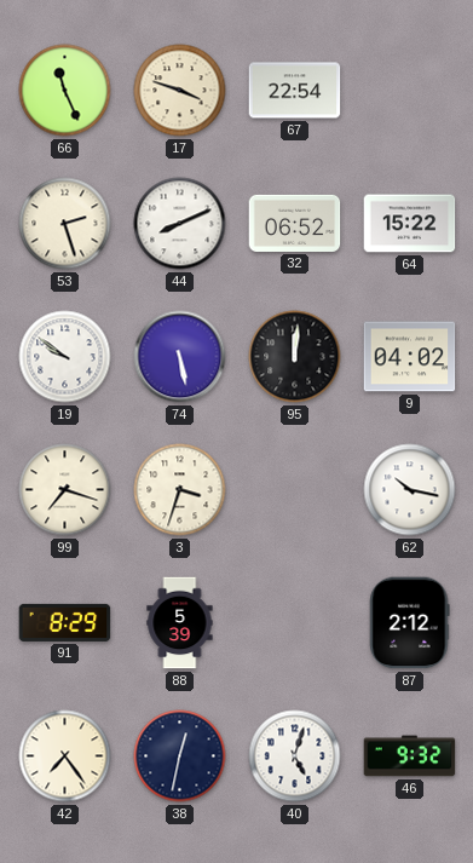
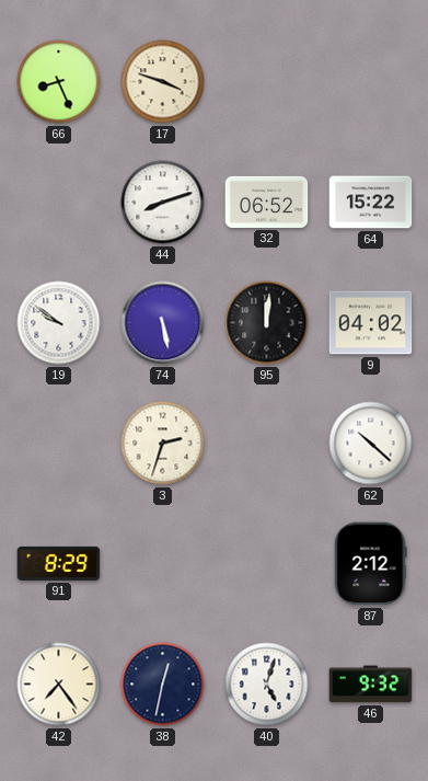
66: 11:26 -> 8:26 (59, 82)
67: 22:54 -> none (295, 91)
53: 2:27 -> none (65, 224)
44: 8:11 -> 8:12 (163, 203)
99: 7:18 -> none (65, 490)
3: 3:33 -> 2:33 (163, 444)
62: 10:17 -> 10:22 (371, 444)
88: 5:39 -> none (180, 623)
